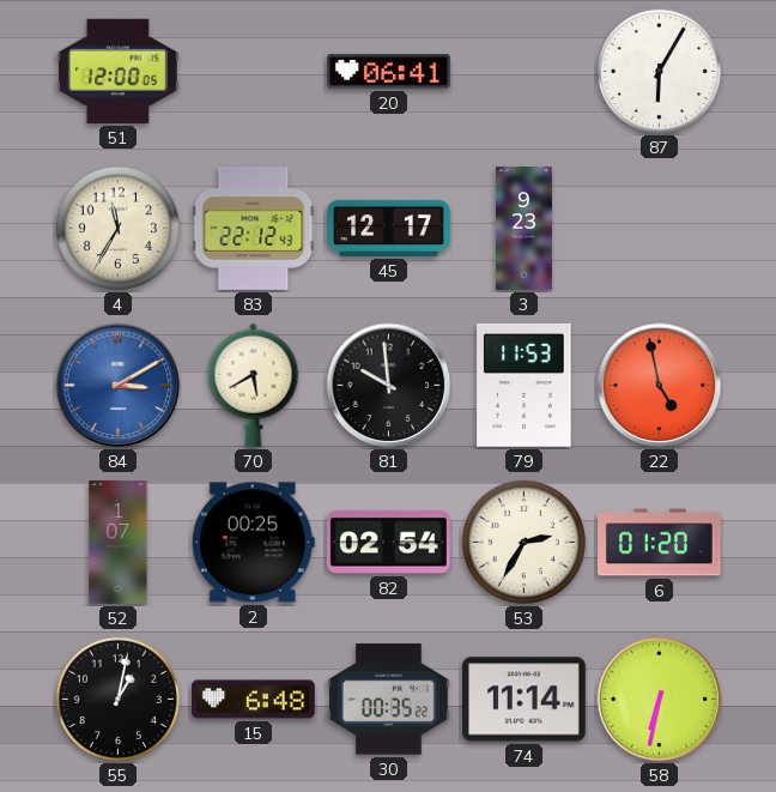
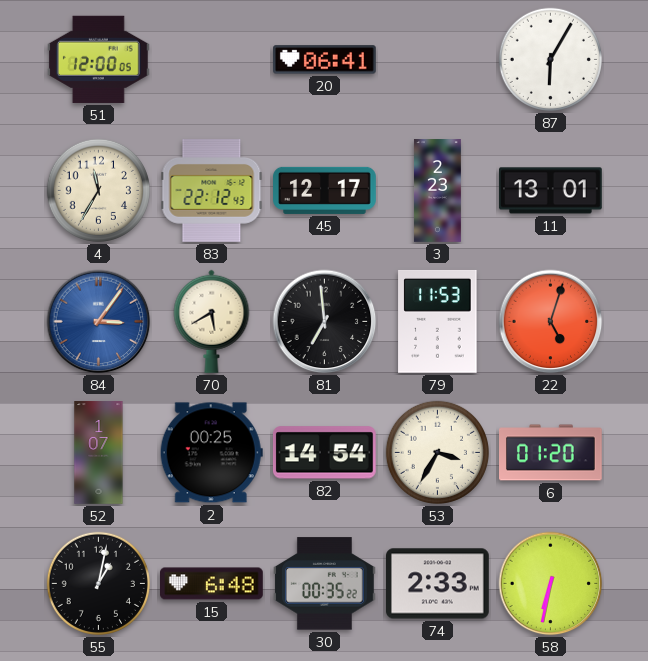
3: 9:23 -> 2:23 (437, 191)
11: none -> 13:01 (551, 191)
84: 3:10 -> 3:06 (99, 322)
81: 9:59 -> 6:59 (325, 322)
22: 4:58 -> 5:03 (551, 322)
82: 02:54 -> 14:54 (324, 453)
53: 2:35 -> 3:35 (437, 452)
74: 11:14 -> 2:33 (438, 584)
